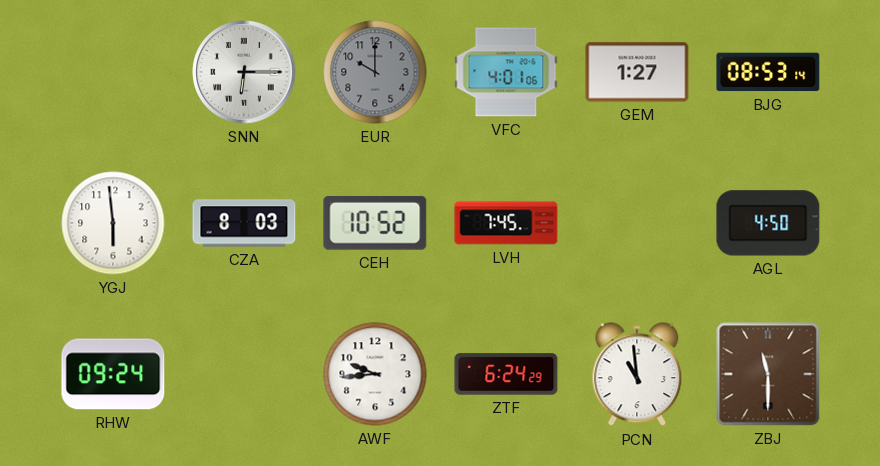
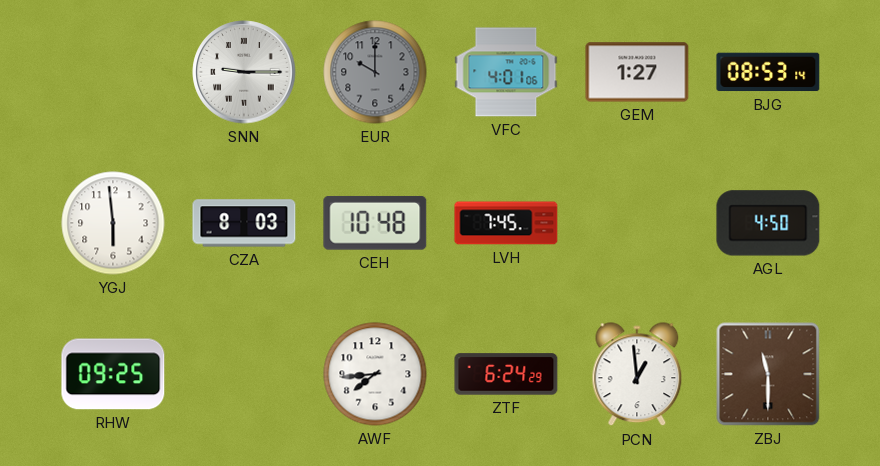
SNN: 6:15 -> 9:15 (244, 72)
CEH: 10:52 -> 10:48 (375, 223)
RHW: 09:24 -> 09:25 (113, 374)
AWF: 9:44 -> 7:44 (375, 374)
PCN: 10:59 -> 12:59 (637, 375)
